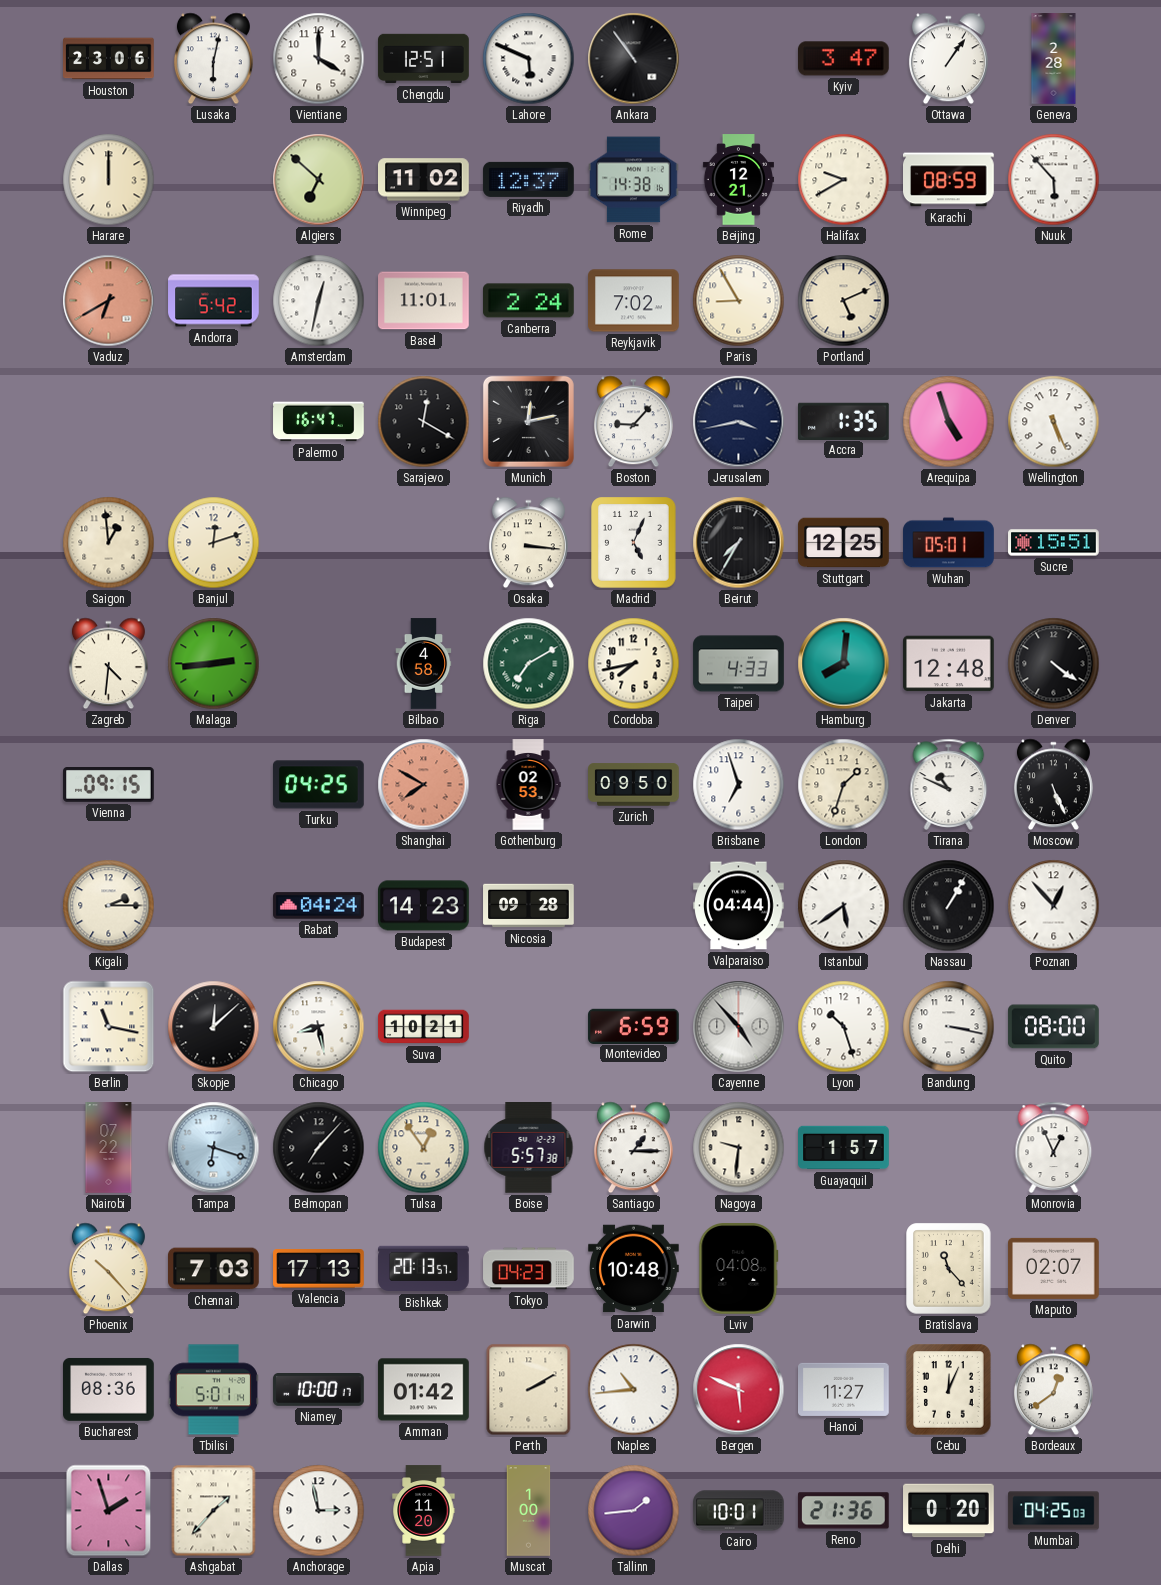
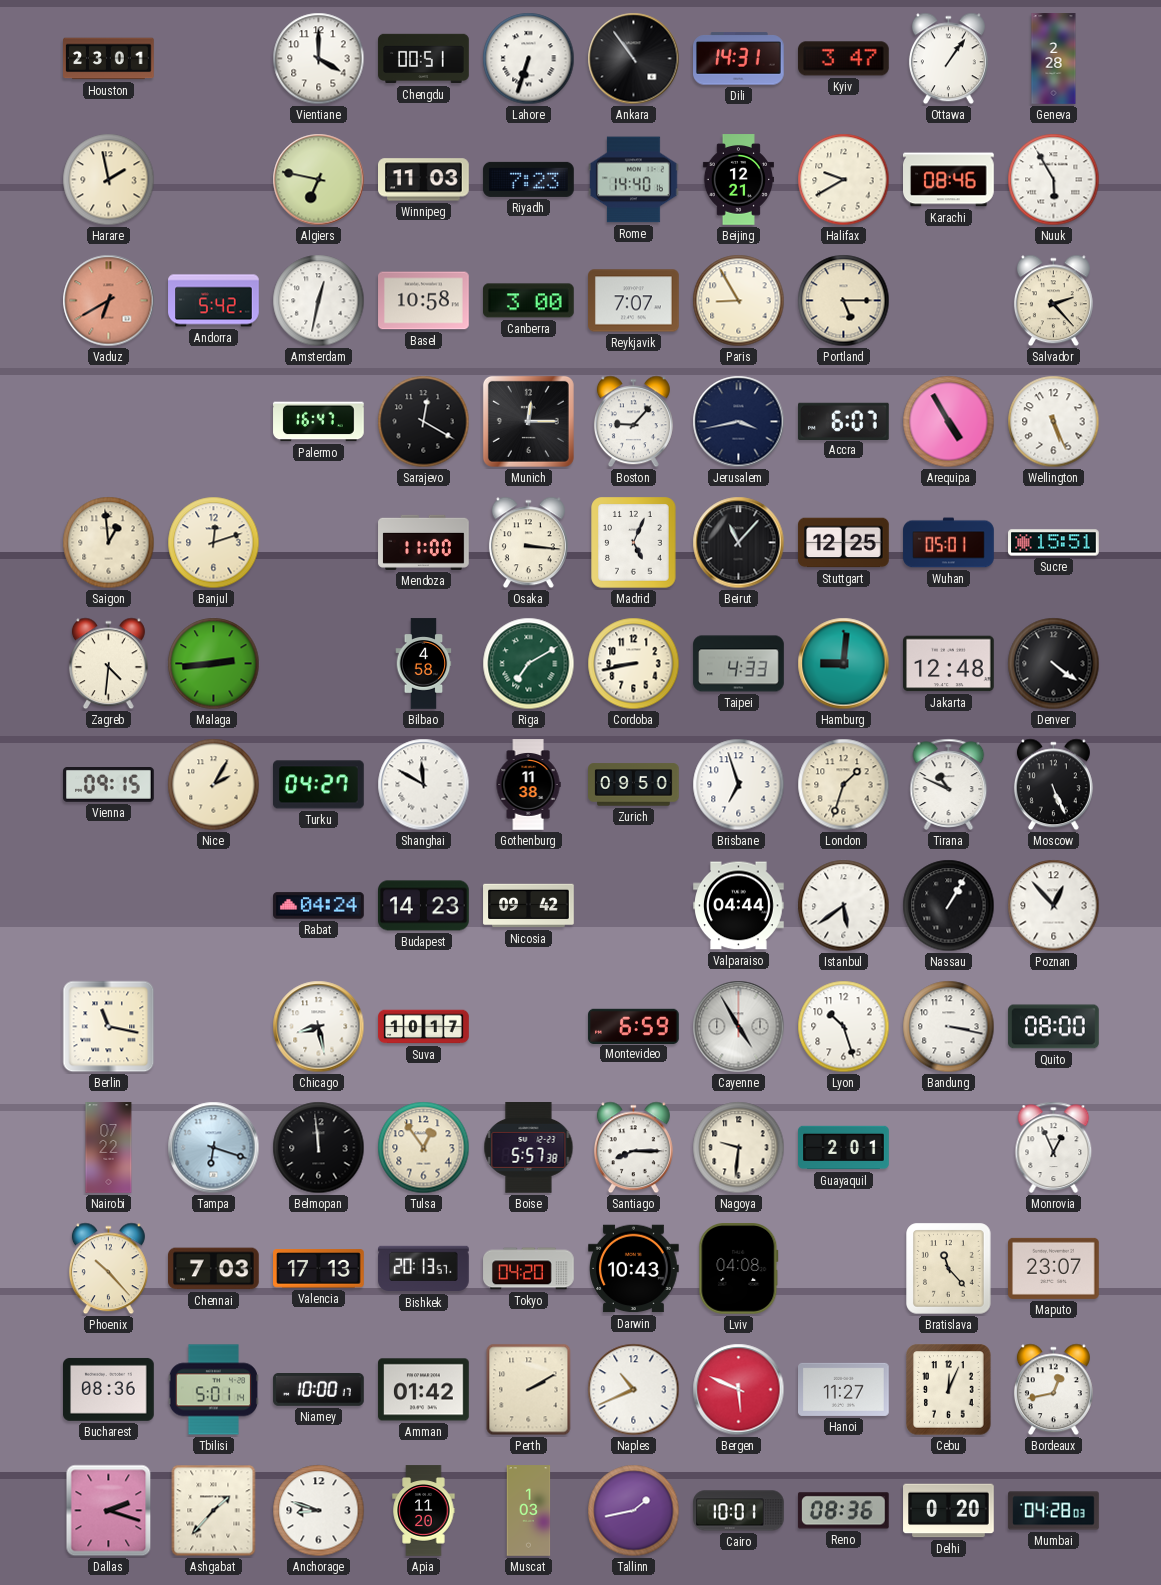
Houston: 23:06 -> 23:01 (109, 59)
Lusaka: 6:02 -> none (213, 59)
Chengdu: 12:51 -> 00:51 (424, 59)
Lahore: 5:49 -> 6:33 (529, 59)
Dili: none -> 14:31 (739, 59)
Harare: 12:00 -> 1:58 (109, 180)
Algiers: 6:52 -> 6:47 (319, 180)
Winnipeg: 11:02 -> 11:03 (424, 180)
Riyadh: 12:37 -> 7:23 (529, 179)
Rome: 14:38 -> 14:40 (634, 180)
Karachi: 08:59 -> 08:46 (949, 180)
Nuuk: 5:53 -> 5:55 (1054, 180)
Basel: 11:01 -> 10:58 (424, 301)
Canberra: 2:24 -> 3:00 (529, 301)
Reykjavik: 7:02 -> 7:07 (634, 301)
Portland: 5:11 -> 5:15 (844, 301)
Salvador: none -> 2:23 (1053, 301)
Munich: 12:13 -> 12:15 (528, 421)
Accra: 1:35 -> 6:07 (844, 421)
Arequipa: 4:57 -> 4:55 (949, 422)
Mendoza: none -> 11:00 (424, 542)
Beirut: 7:35 -> 11:07 (739, 543)
Cordoba: 7:43 -> 8:43 (634, 664)
Hamburg: 8:01 -> 9:01 (844, 664)
Nice: none -> 2:05 (214, 785)
Turku: 04:25 -> 04:27 (319, 785)
Shanghai: 7:50 -> 11:50 (424, 785)
Shanghai dial: salmon -> white (424, 785)
Gothenburg: 02:53 -> 11:38 (528, 785)
Kigali: 2:15 -> none (109, 906)
Nicosia: 09:28 -> 09:42 (529, 906)
Skopje: 12:08 -> none (214, 1027)
Suva: 10:21 -> 10:17 (424, 1027)
Cayenne: 4:53 -> 4:55 (739, 1027)
Belmopan: 7:07 -> 11:59 (319, 1148)
Santiago: 1:15 -> 8:15 (633, 1148)
Guayaquil: 1:57 -> 2:01 (844, 1148)
Tokyo: 04:23 -> 04:20 (529, 1269)
Darwin: 10:48 -> 10:43 (634, 1269)
Maputo: 02:07 -> 23:07 (1054, 1268)
Naples: 10:44 -> 10:41 (634, 1390)
Bordeaux: 12:39 -> 12:43 (1053, 1390)
Dallas: 1:57 -> 2:18 (109, 1511)
Anchorage: 2:58 -> 8:48 (319, 1511)
Muscat: 1:00 -> 1:03 (529, 1511)
Tallinn: 1:44 -> 1:43 (634, 1511)
Reno: 21:36 -> 08:36 (843, 1511)
Mumbai: 04:25 -> 04:28 (1054, 1511)
